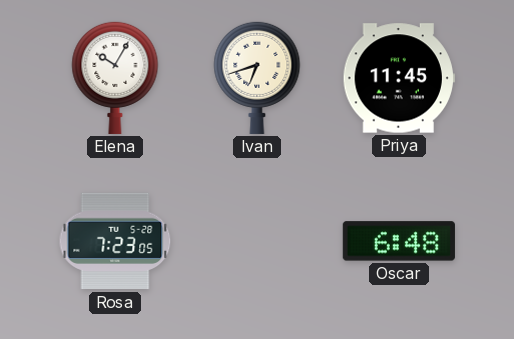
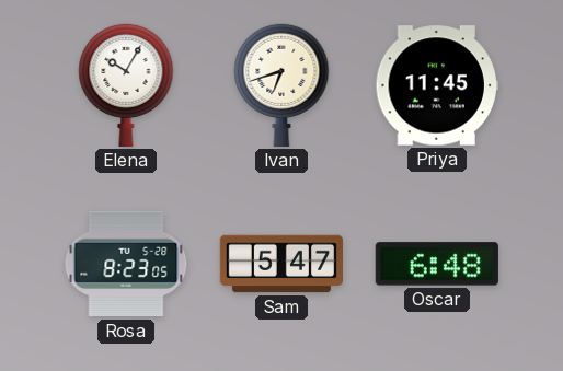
Rosa: 7:23 -> 8:23 (126, 264)
Sam: none -> 5:47 (280, 264)
